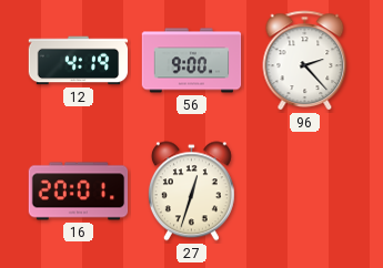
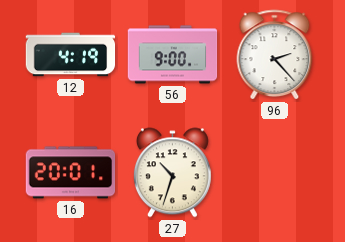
27: 12:33 -> 10:33 (172, 173)
